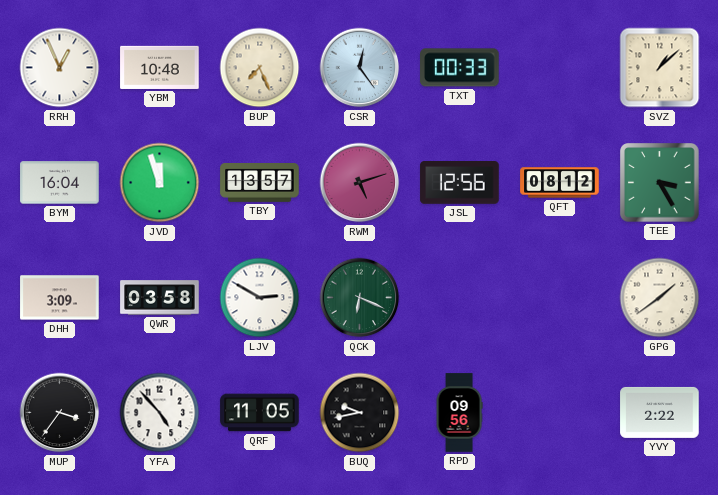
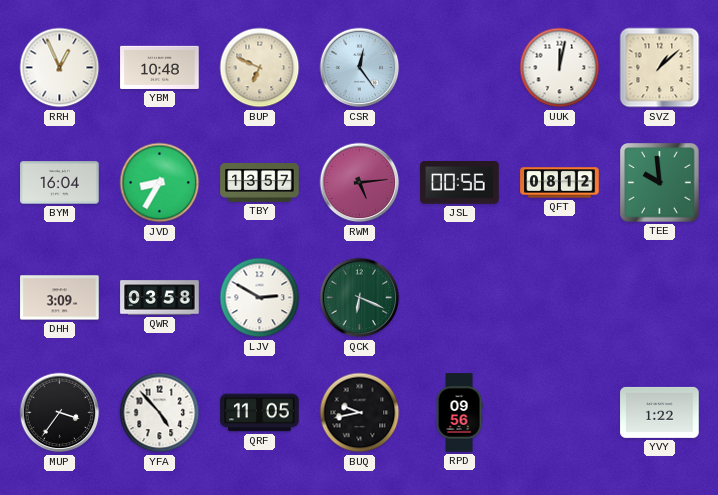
BUP: 7:26 -> 6:49 (260, 68)
TXT: 00:33 -> none (460, 68)
UUK: none -> 12:02 (560, 68)
JVD: 11:57 -> 8:35 (160, 183)
RWM: 5:12 -> 5:14 (360, 183)
JSL: 12:56 -> 00:56 (460, 183)
TEE: 3:25 -> 9:59 (660, 183)
GPG: 1:39 -> none (660, 298)
YVY: 2:22 -> 1:22 (660, 412)
